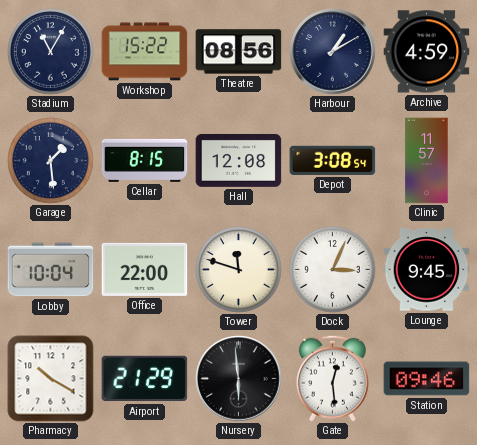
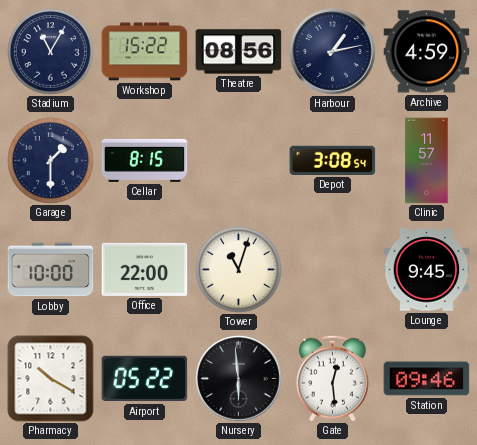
Harbour: 1:10 -> 1:13 (333, 52)
Garage: 1:29 -> 1:30 (51, 161)
Hall: 12:08 -> none (239, 160)
Lobby: 10:04 -> 10:00 (51, 270)
Tower: 11:48 -> 11:03 (239, 270)
Dock: 3:04 -> none (333, 270)
Airport: 21:29 -> 05:22 (145, 379)
